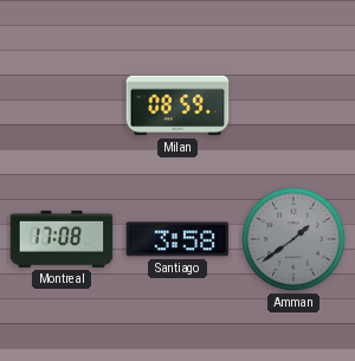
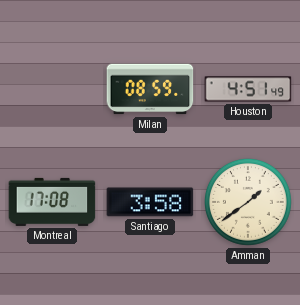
Houston: none -> 4:51 (248, 89)
Amman dial: grey -> cream (248, 202)
